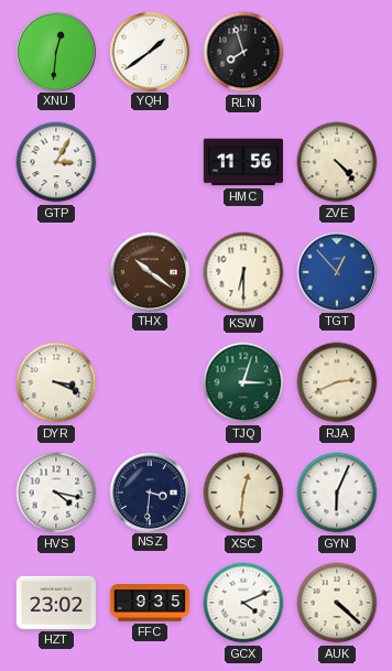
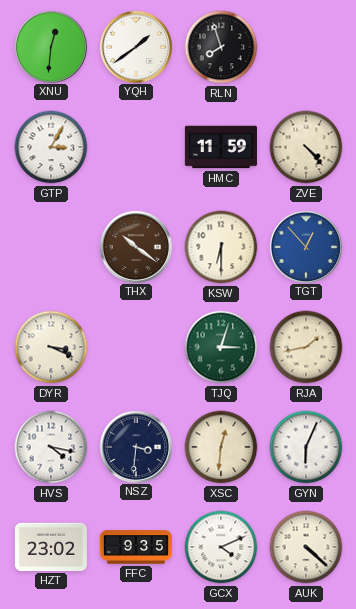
HMC: 11:56 -> 11:59 (221, 147)
RJA: 2:41 -> 1:43 (306, 347)
